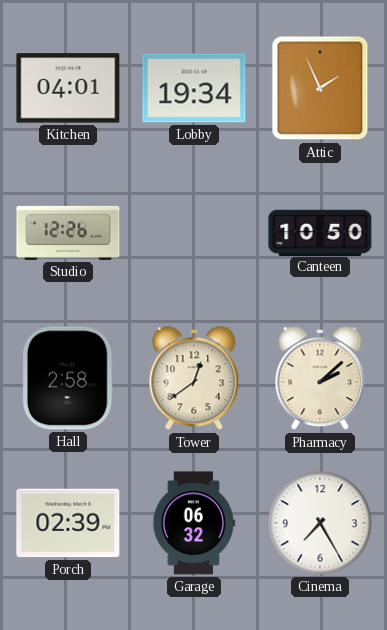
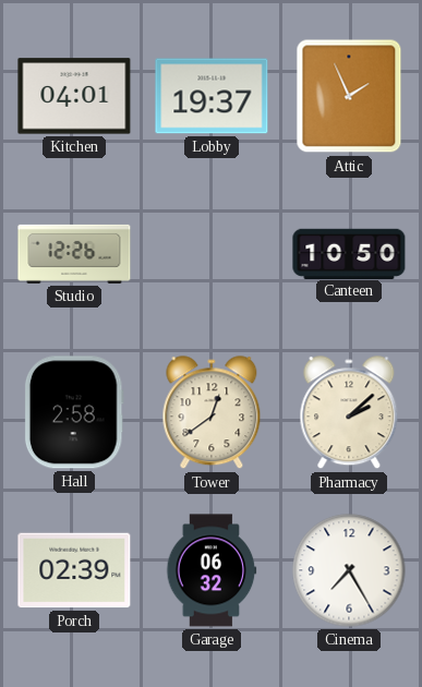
Lobby: 19:34 -> 19:37 (212, 96)
